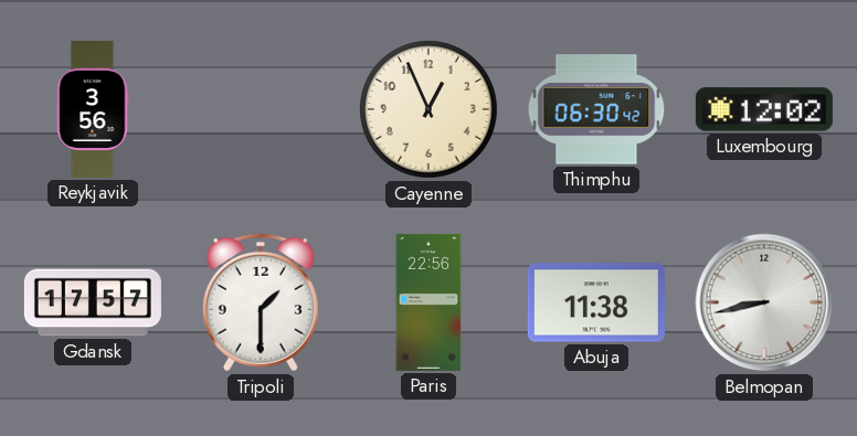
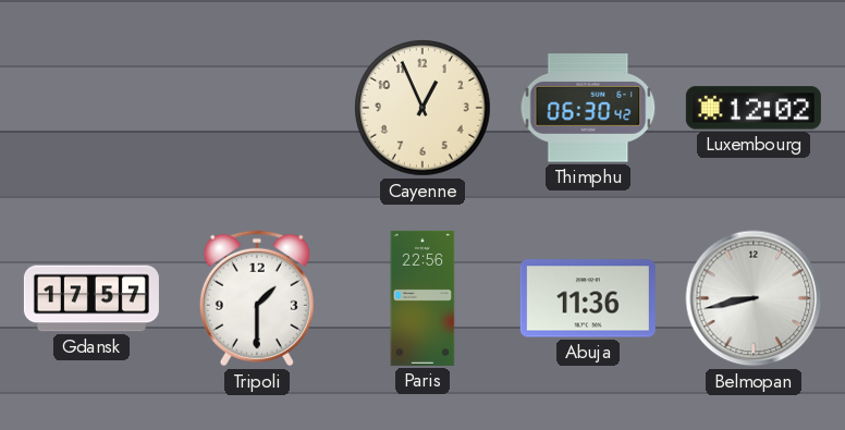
Reykjavik: 3:56 -> none (93, 109)
Abuja: 11:38 -> 11:36 (588, 298)
